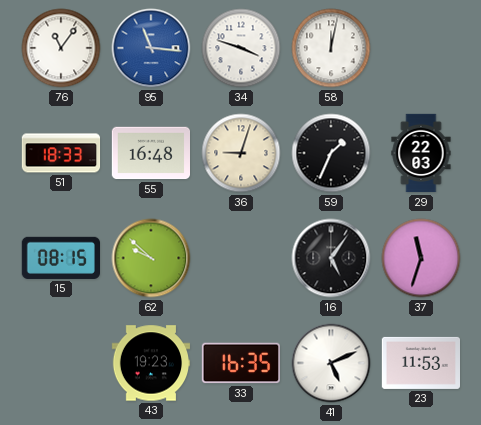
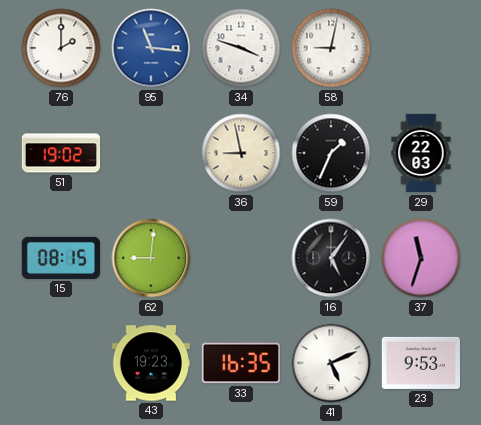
76: 11:06 -> 2:00 (61, 48)
58: 12:02 -> 9:02 (331, 48)
51: 18:33 -> 19:02 (61, 153)
55: 16:48 -> none (150, 153)
36: 9:03 -> 8:58 (241, 153)
62: 9:52 -> 9:01 (151, 258)
23: 11:53 -> 9:53 (420, 363)
